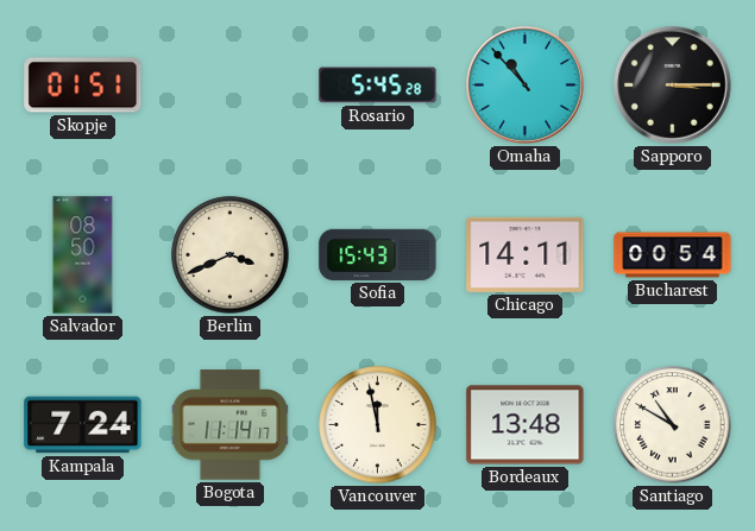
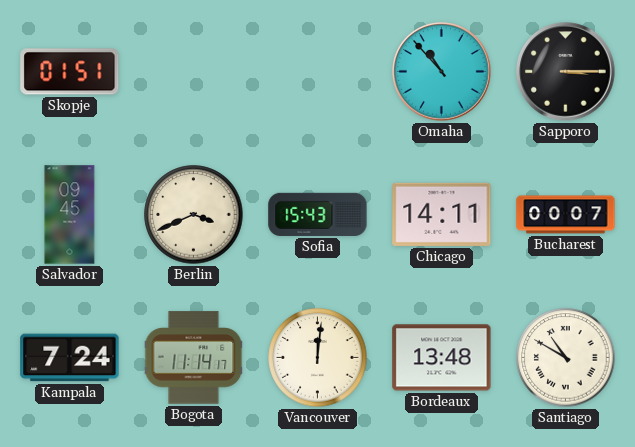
Rosario: 5:45 -> none (378, 86)
Salvador: 08:50 -> 09:45 (70, 215)
Bucharest: 00:54 -> 00:07 (566, 215)
Vancouver: 11:58 -> 12:01 (318, 358)
